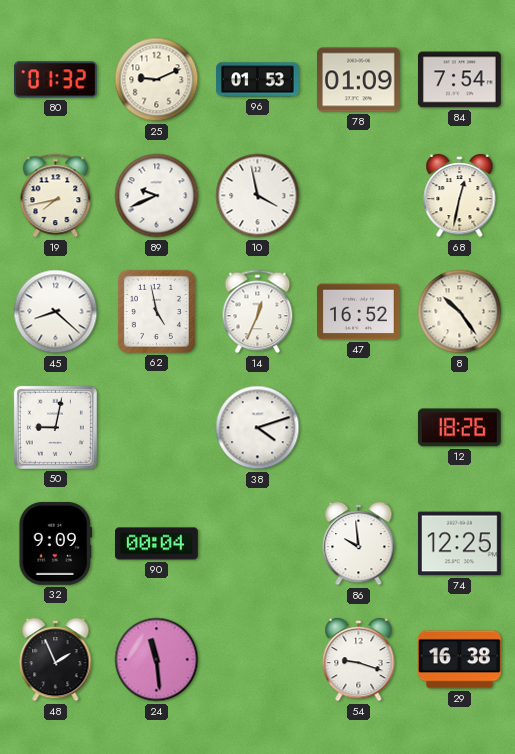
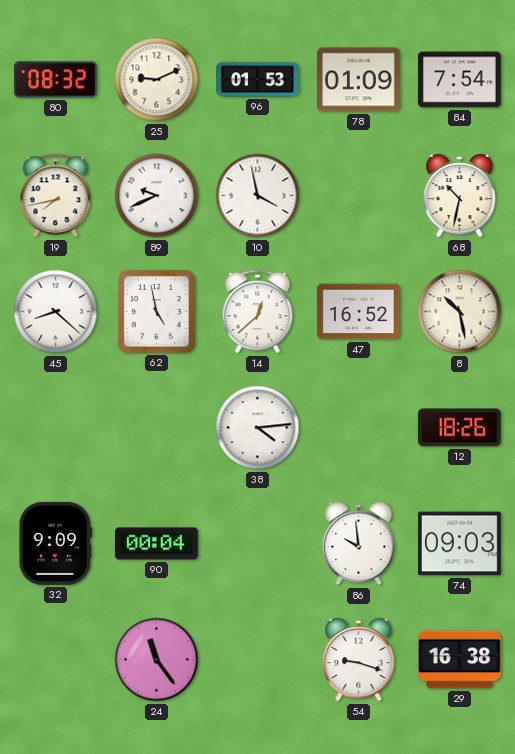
80: 01:32 -> 08:32 (55, 80)
68: 12:32 -> 10:32 (460, 196)
14: 12:34 -> 12:38 (258, 312)
8: 10:24 -> 10:28 (460, 312)
50: 9:02 -> none (55, 427)
38: 4:12 -> 4:14 (258, 428)
74: 12:25 -> 09:03 (459, 544)
48: 1:56 -> none (56, 660)
24: 11:29 -> 11:24 (157, 660)
